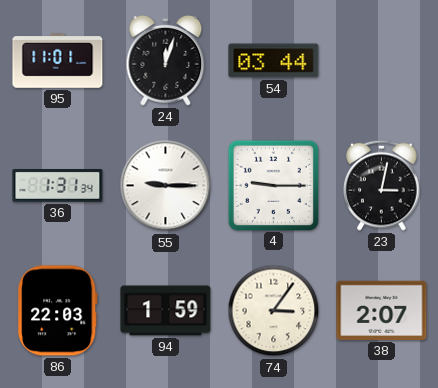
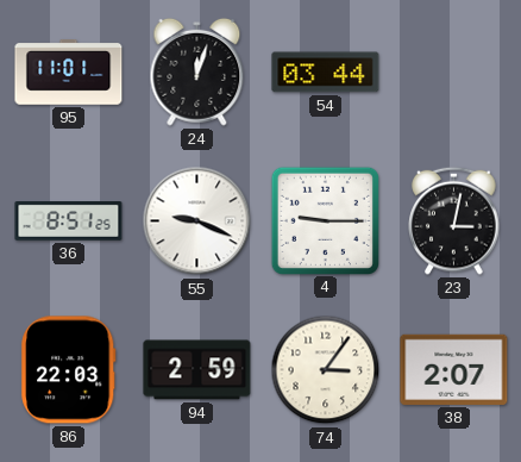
36: 1:31 -> 8:51 (69, 221)
55: 9:15 -> 9:19 (197, 221)
94: 1:59 -> 2:59 (197, 370)
